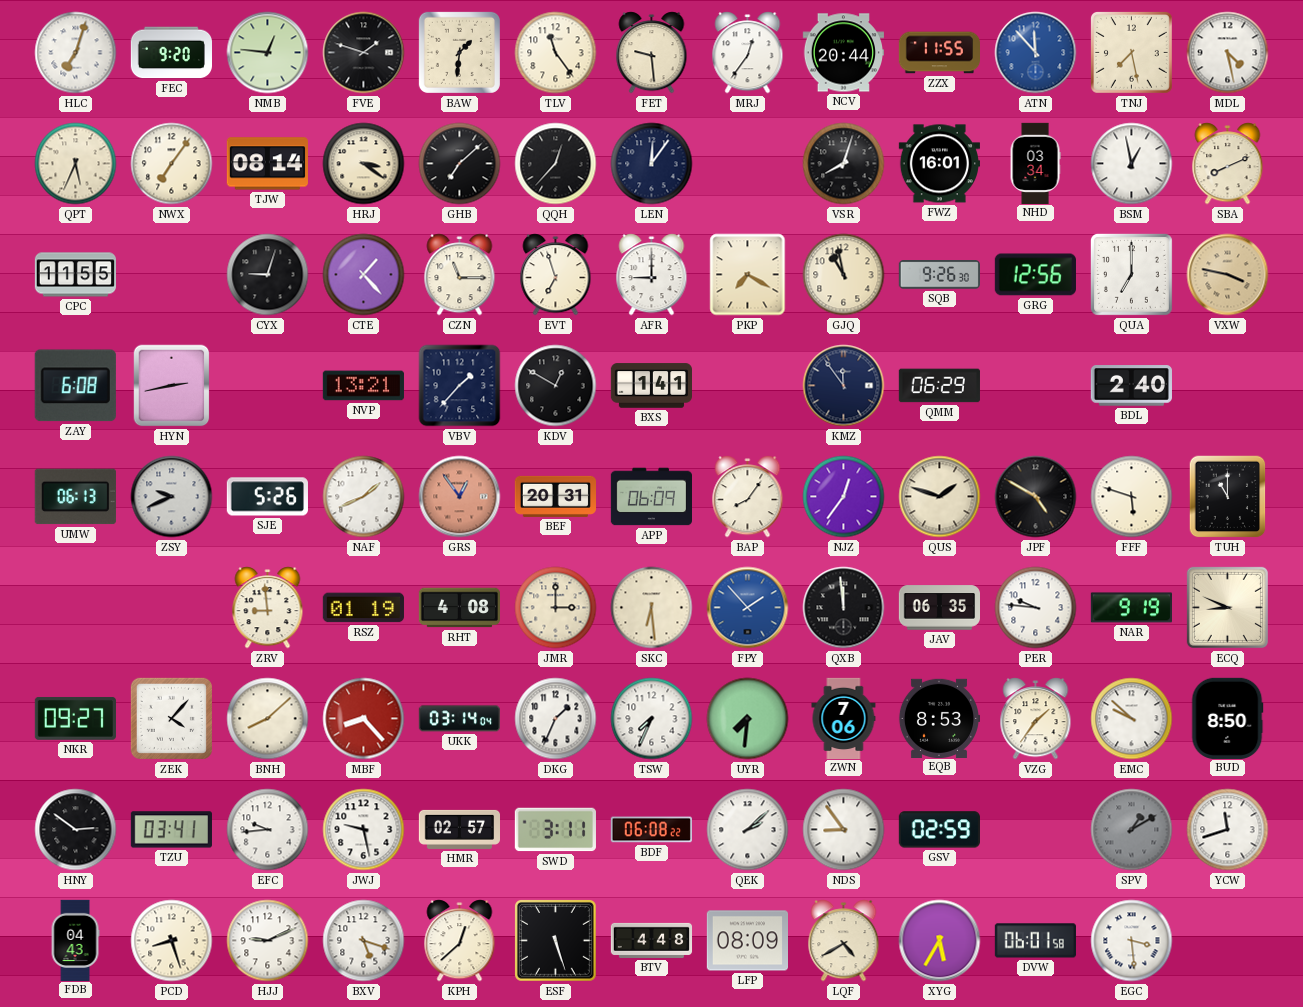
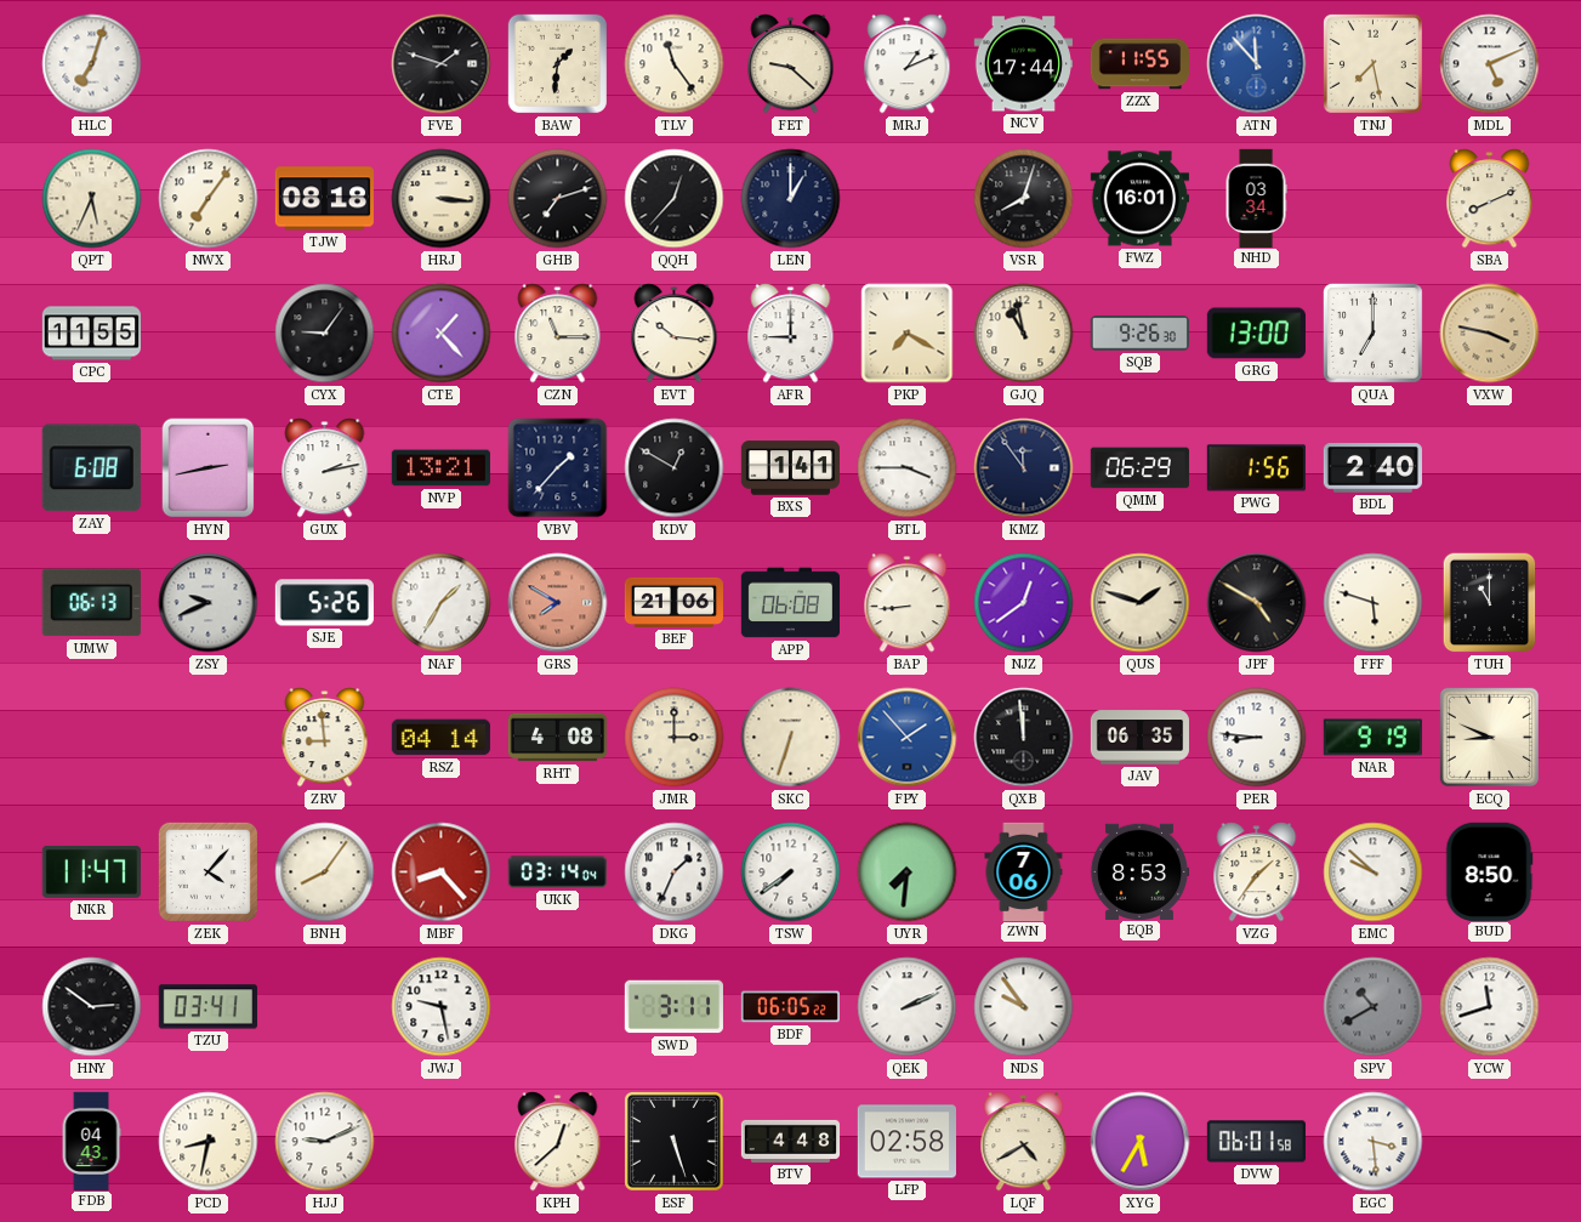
FEC: 9:20 -> none (171, 53)
NMB: 12:46 -> none (268, 53)
FET: 9:29 -> 9:22 (791, 64)
MRJ: 12:36 -> 1:11 (908, 64)
NCV: 20:44 -> 17:44 (1023, 64)
MDL: 4:28 -> 5:11 (1490, 64)
TJW: 08:14 -> 08:18 (324, 199)
HRJ: 3:21 -> 3:16 (442, 199)
GHB: 7:08 -> 7:12 (558, 199)
LEN: 12:06 -> 1:00 (791, 199)
BSM: 12:58 -> none (1132, 164)
CYX: 9:03 -> 9:06 (325, 334)
EVT: 6:57 -> 10:16 (675, 334)
GRG: 12:56 -> 13:00 (1256, 334)
GUX: none -> 2:13 (325, 468)
BTL: none -> 3:45 (908, 468)
PWG: none -> 1:56 (1256, 468)
NAF: 1:41 -> 1:35 (442, 603)
GRS: 12:54 -> 7:50 (558, 603)
BEF: 20:31 -> 21:06 (673, 602)
APP: 06:09 -> 06:08 (790, 603)
BAP: 8:06 -> 8:44 (908, 603)
NJZ: 12:36 -> 12:39 (1024, 603)
RSZ: 01:19 -> 04:14 (440, 738)
SKC: 6:29 -> 6:33 (791, 738)
PER: 9:46 -> 8:46 (1257, 738)
NKR: 09:27 -> 11:47 (91, 873)
BNH: 8:08 -> 8:06 (325, 873)
TSW: 7:34 -> 7:39 (791, 873)
EFC: 9:44 -> none (268, 830)
HMR: 02:57 -> none (459, 829)
BDF: 06:08 -> 06:05 (790, 1007)
QEK: 2:08 -> 2:11 (908, 1007)
NDS: 8:54 -> 9:54 (1024, 1007)
GSV: 02:59 -> none (939, 830)
SPV: 1:10 -> 10:40 (1374, 1007)
PCD: 8:27 -> 8:32 (209, 1142)
BXV: 5:18 -> none (364, 941)
LFP: 08:09 -> 02:58 (906, 1142)
